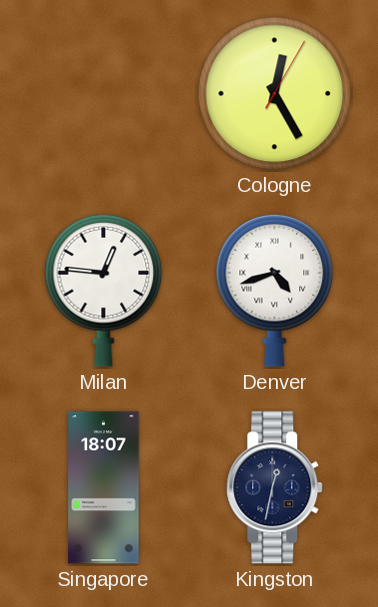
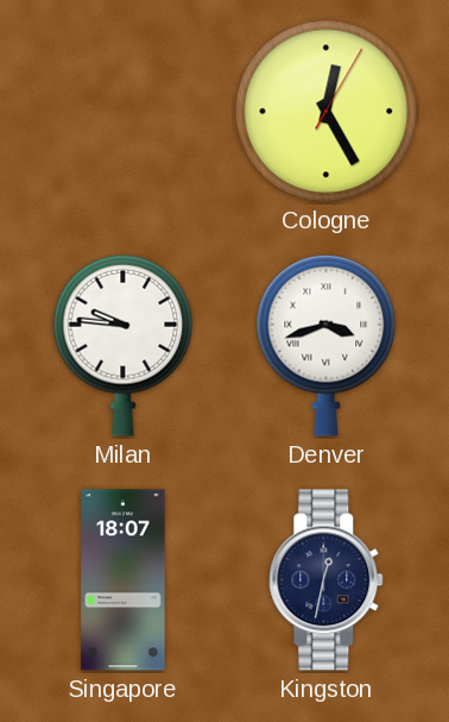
Milan: 12:46 -> 9:46 (124, 345)
Denver: 4:42 -> 3:42 (327, 345)
